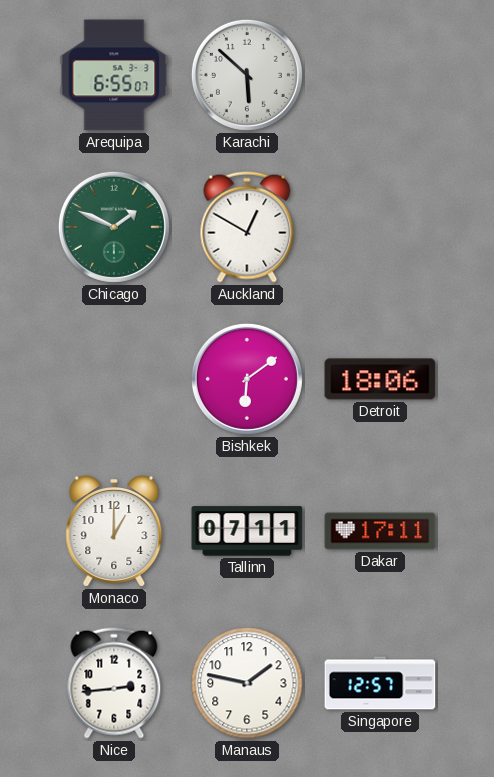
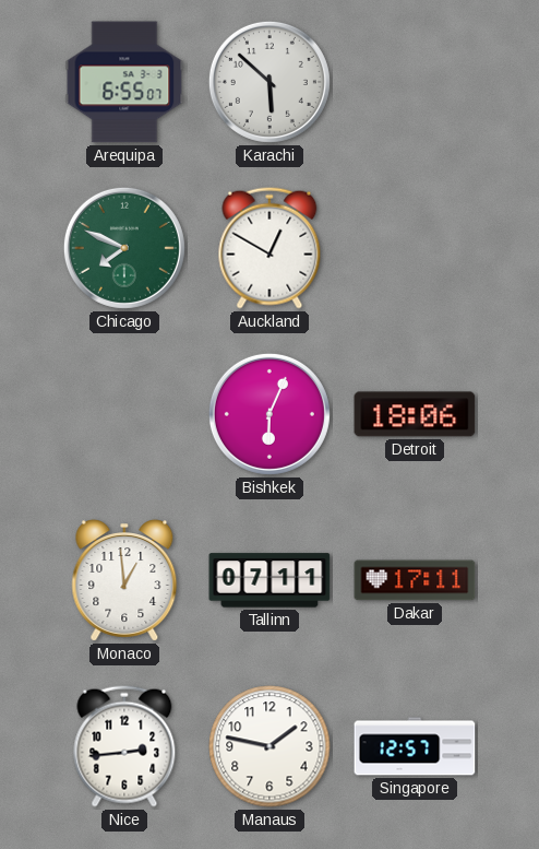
Chicago: 1:49 -> 7:49 (124, 248)
Bishkek: 6:09 -> 6:04 (269, 414)
Monaco: 1:00 -> 12:59 (124, 580)
